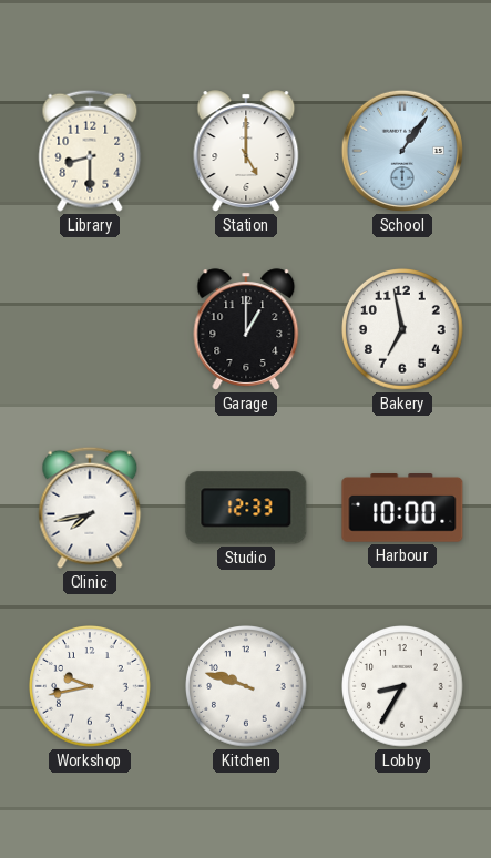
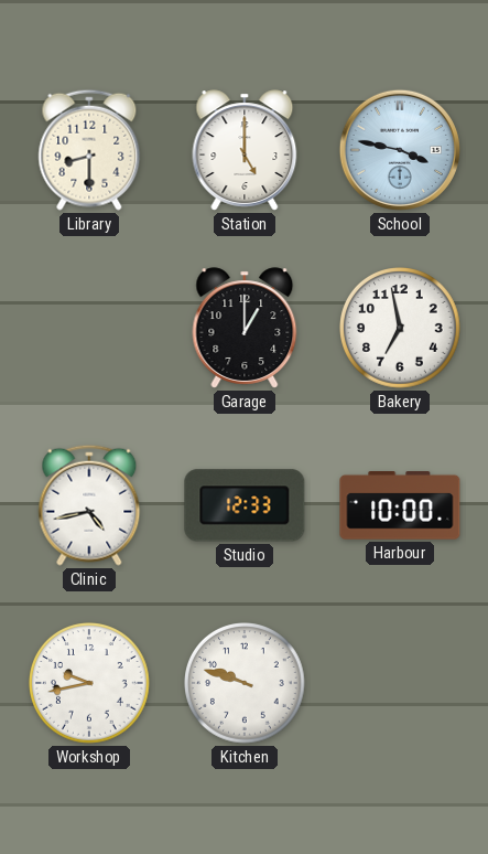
School: 1:06 -> 3:47 (400, 150)
Clinic: 7:43 -> 4:43 (89, 505)
Lobby: 8:35 -> none (403, 687)
